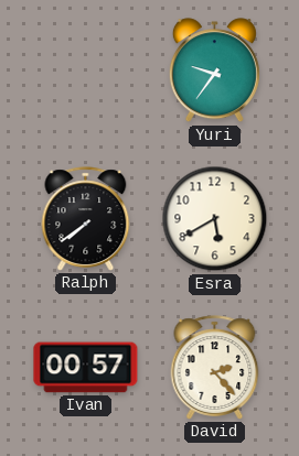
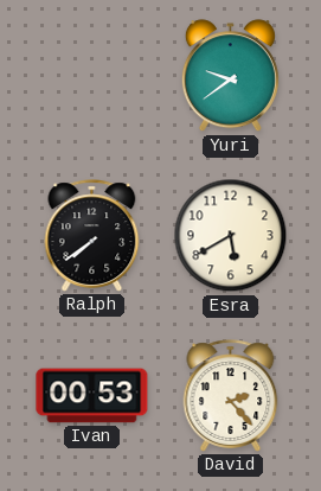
Yuri: 9:36 -> 9:39 (230, 76)
Ivan: 00:57 -> 00:53 (92, 396)
